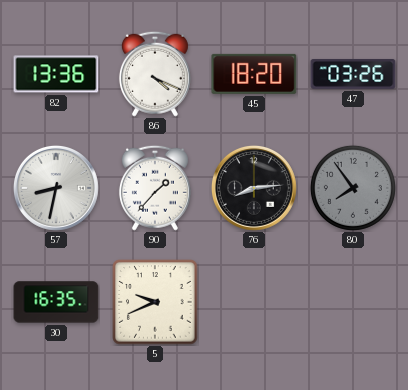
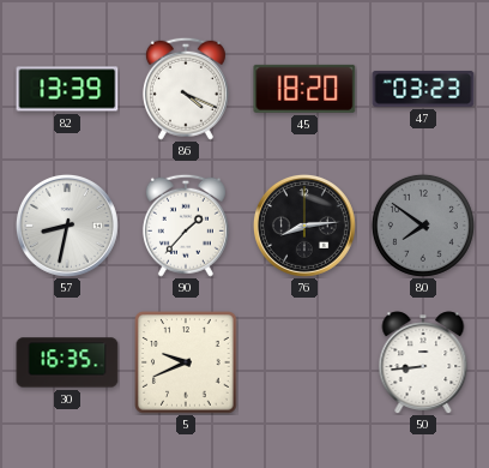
82: 13:36 -> 13:39 (67, 89)
47: 03:26 -> 03:23 (423, 89)
80: 7:54 -> 7:51 (423, 226)
50: none -> 8:44 (423, 362)
